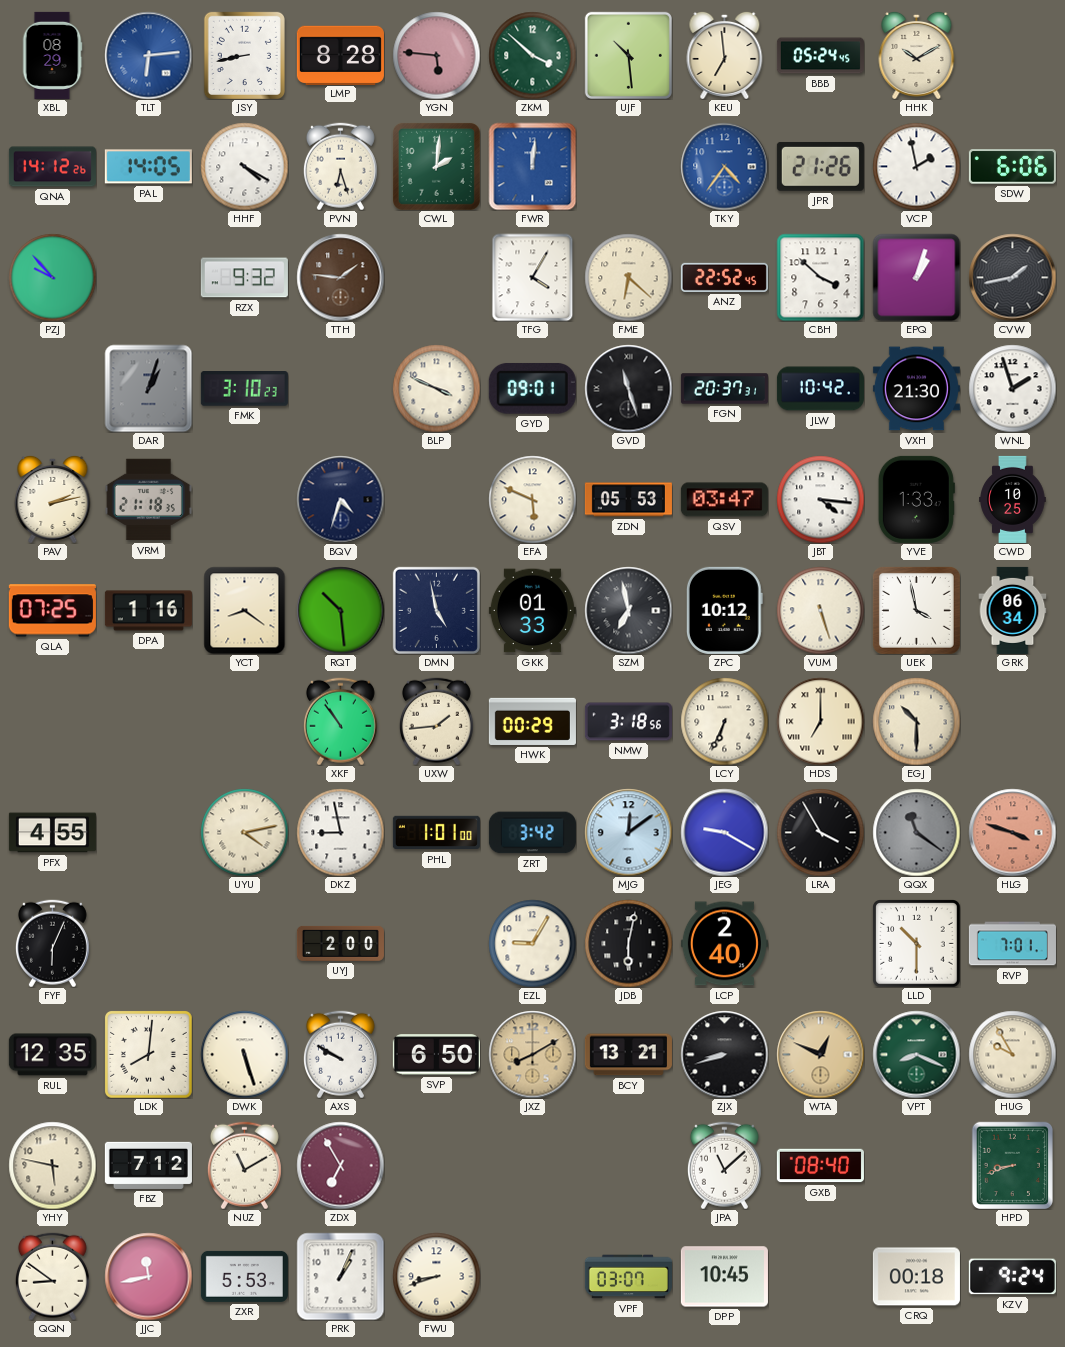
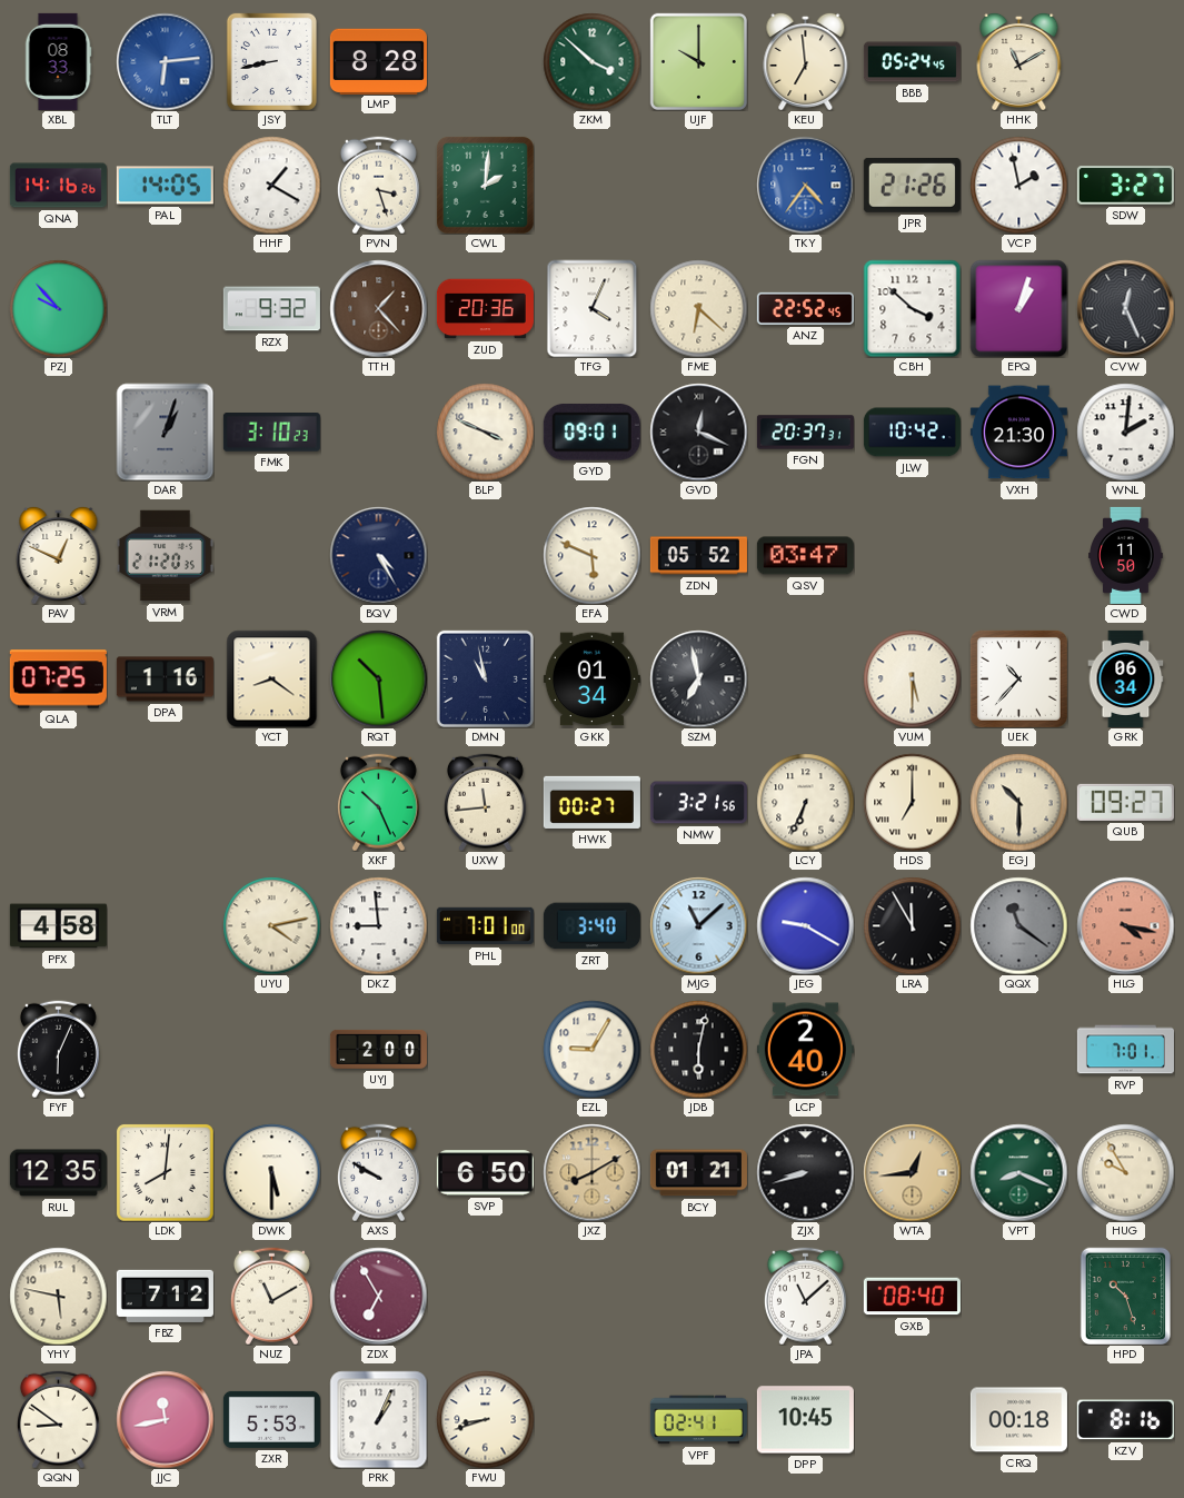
XBL: 08:29 -> 08:33 (58, 61)
YGN: 5:46 -> none (436, 55)
UJF: 10:29 -> 10:00 (698, 61)
HHK: 10:10 -> 11:10 (1019, 61)
QNA: 14:12 -> 14:16 (58, 186)
HHF: 4:20 -> 1:20 (271, 185)
PVN: 6:27 -> 3:27 (378, 185)
FWR: 12:01 -> none (532, 166)
SDW: 6:06 -> 3:27 (1125, 186)
TTH: 1:46 -> 1:23 (378, 308)
ZUD: none -> 20:36 (485, 309)
TFG: 4:05 -> 4:04 (593, 308)
CVW: 1:43 -> 12:26 (1125, 308)
GVD: 11:27 -> 12:19 (698, 431)
WNL: 1:57 -> 2:01 (1125, 431)
PAV: 2:13 -> 12:49 (59, 555)
VRM: 21:18 -> 21:20 (165, 556)
BQV: 4:33 -> 4:25 (378, 555)
ZDN: 05:53 -> 05:52 (698, 556)
JBT: 4:16 -> none (820, 499)
YVE: 1:33 -> none (916, 499)
CWD: 10:25 -> 11:50 (1126, 555)
DMN: 4:58 -> 10:58 (485, 678)
GKK: 01:33 -> 01:34 (591, 679)
ZPC: 10:12 -> none (724, 610)
VUM: 5:27 -> 5:30 (912, 678)
UEK: 3:58 -> 10:37 (1018, 678)
XKF: 10:54 -> 10:26 (378, 802)
UXW: 1:44 -> 11:44 (485, 802)
HWK: 00:29 -> 00:27 (591, 802)
NMW: 3:18 -> 3:21 (698, 803)
QUB: none -> 09:27 (1125, 802)
PFX: 4:55 -> 4:58 (58, 926)
DKZ: 8:58 -> 8:59 (378, 925)
PHL: 1:01 -> 7:01 (485, 926)
ZRT: 3:42 -> 3:40 (591, 926)
MJG: 12:09 -> 11:08 (698, 925)
LRA: 3:55 -> 11:55 (912, 925)
HLG: 3:48 -> 4:17 (1125, 925)
LLD: 10:30 -> none (917, 944)
DWK: 5:27 -> 5:30 (271, 1172)
BCY: 13:21 -> 01:21 (698, 1173)
WTA: 12:49 -> 12:44 (912, 1172)
HPD: 8:42 -> 10:27 (1125, 1296)
VPF: 03:07 -> 02:41 (698, 1420)
KZV: 9:24 -> 8:16 (1125, 1420)
